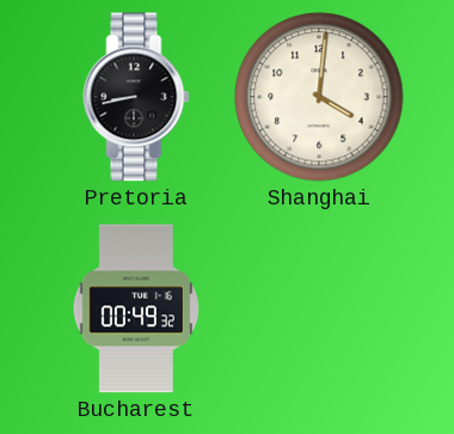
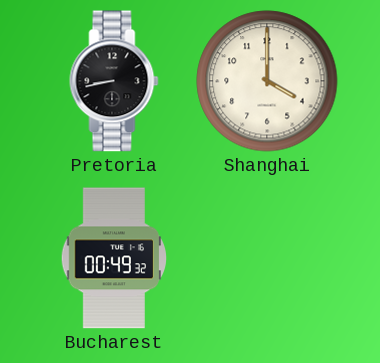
Shanghai: 4:01 -> 4:00 (267, 81)
